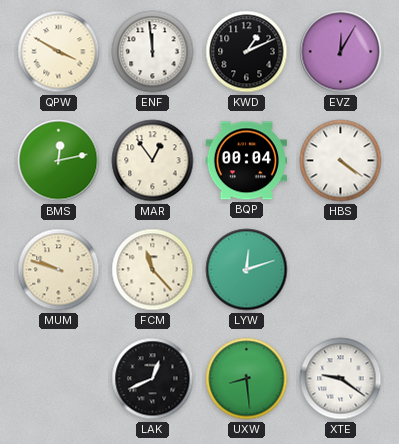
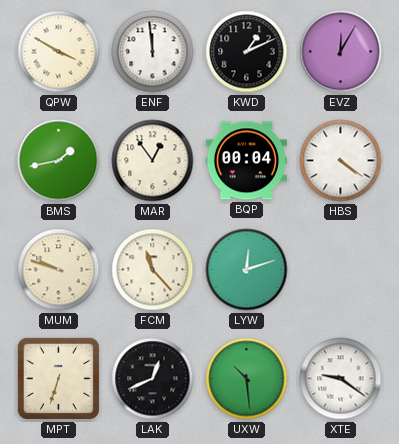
BMS: 12:13 -> 1:43 (59, 161)
MPT: none -> 6:33 (58, 378)
UXW: 8:29 -> 10:29 (247, 379)
